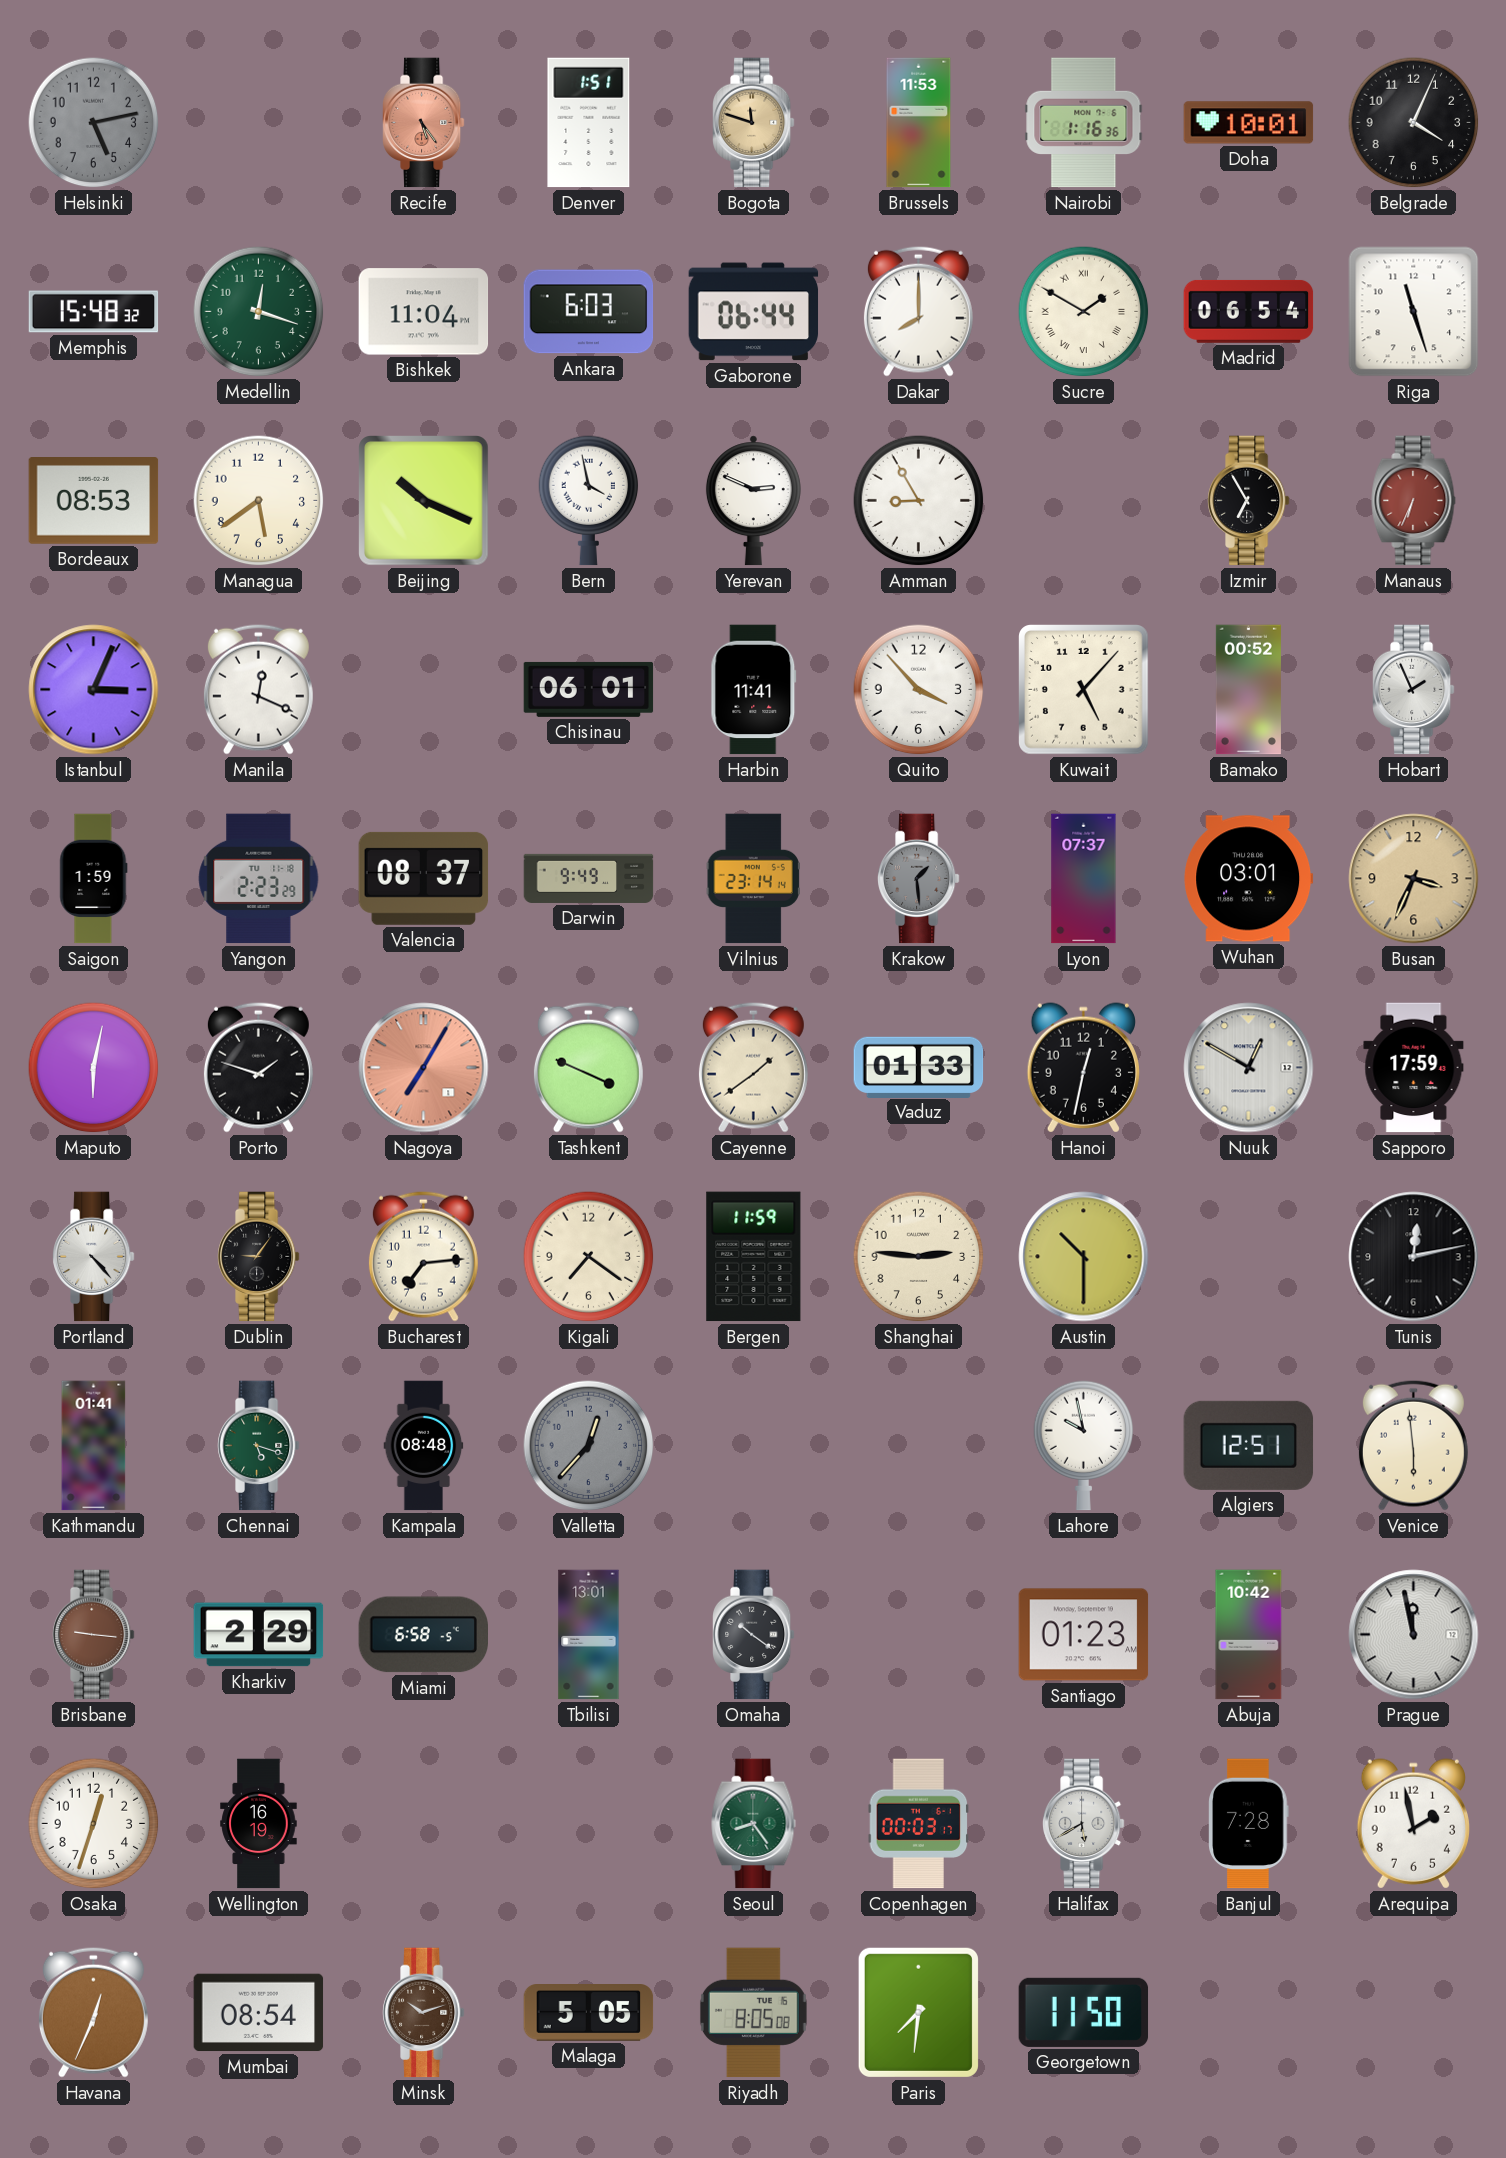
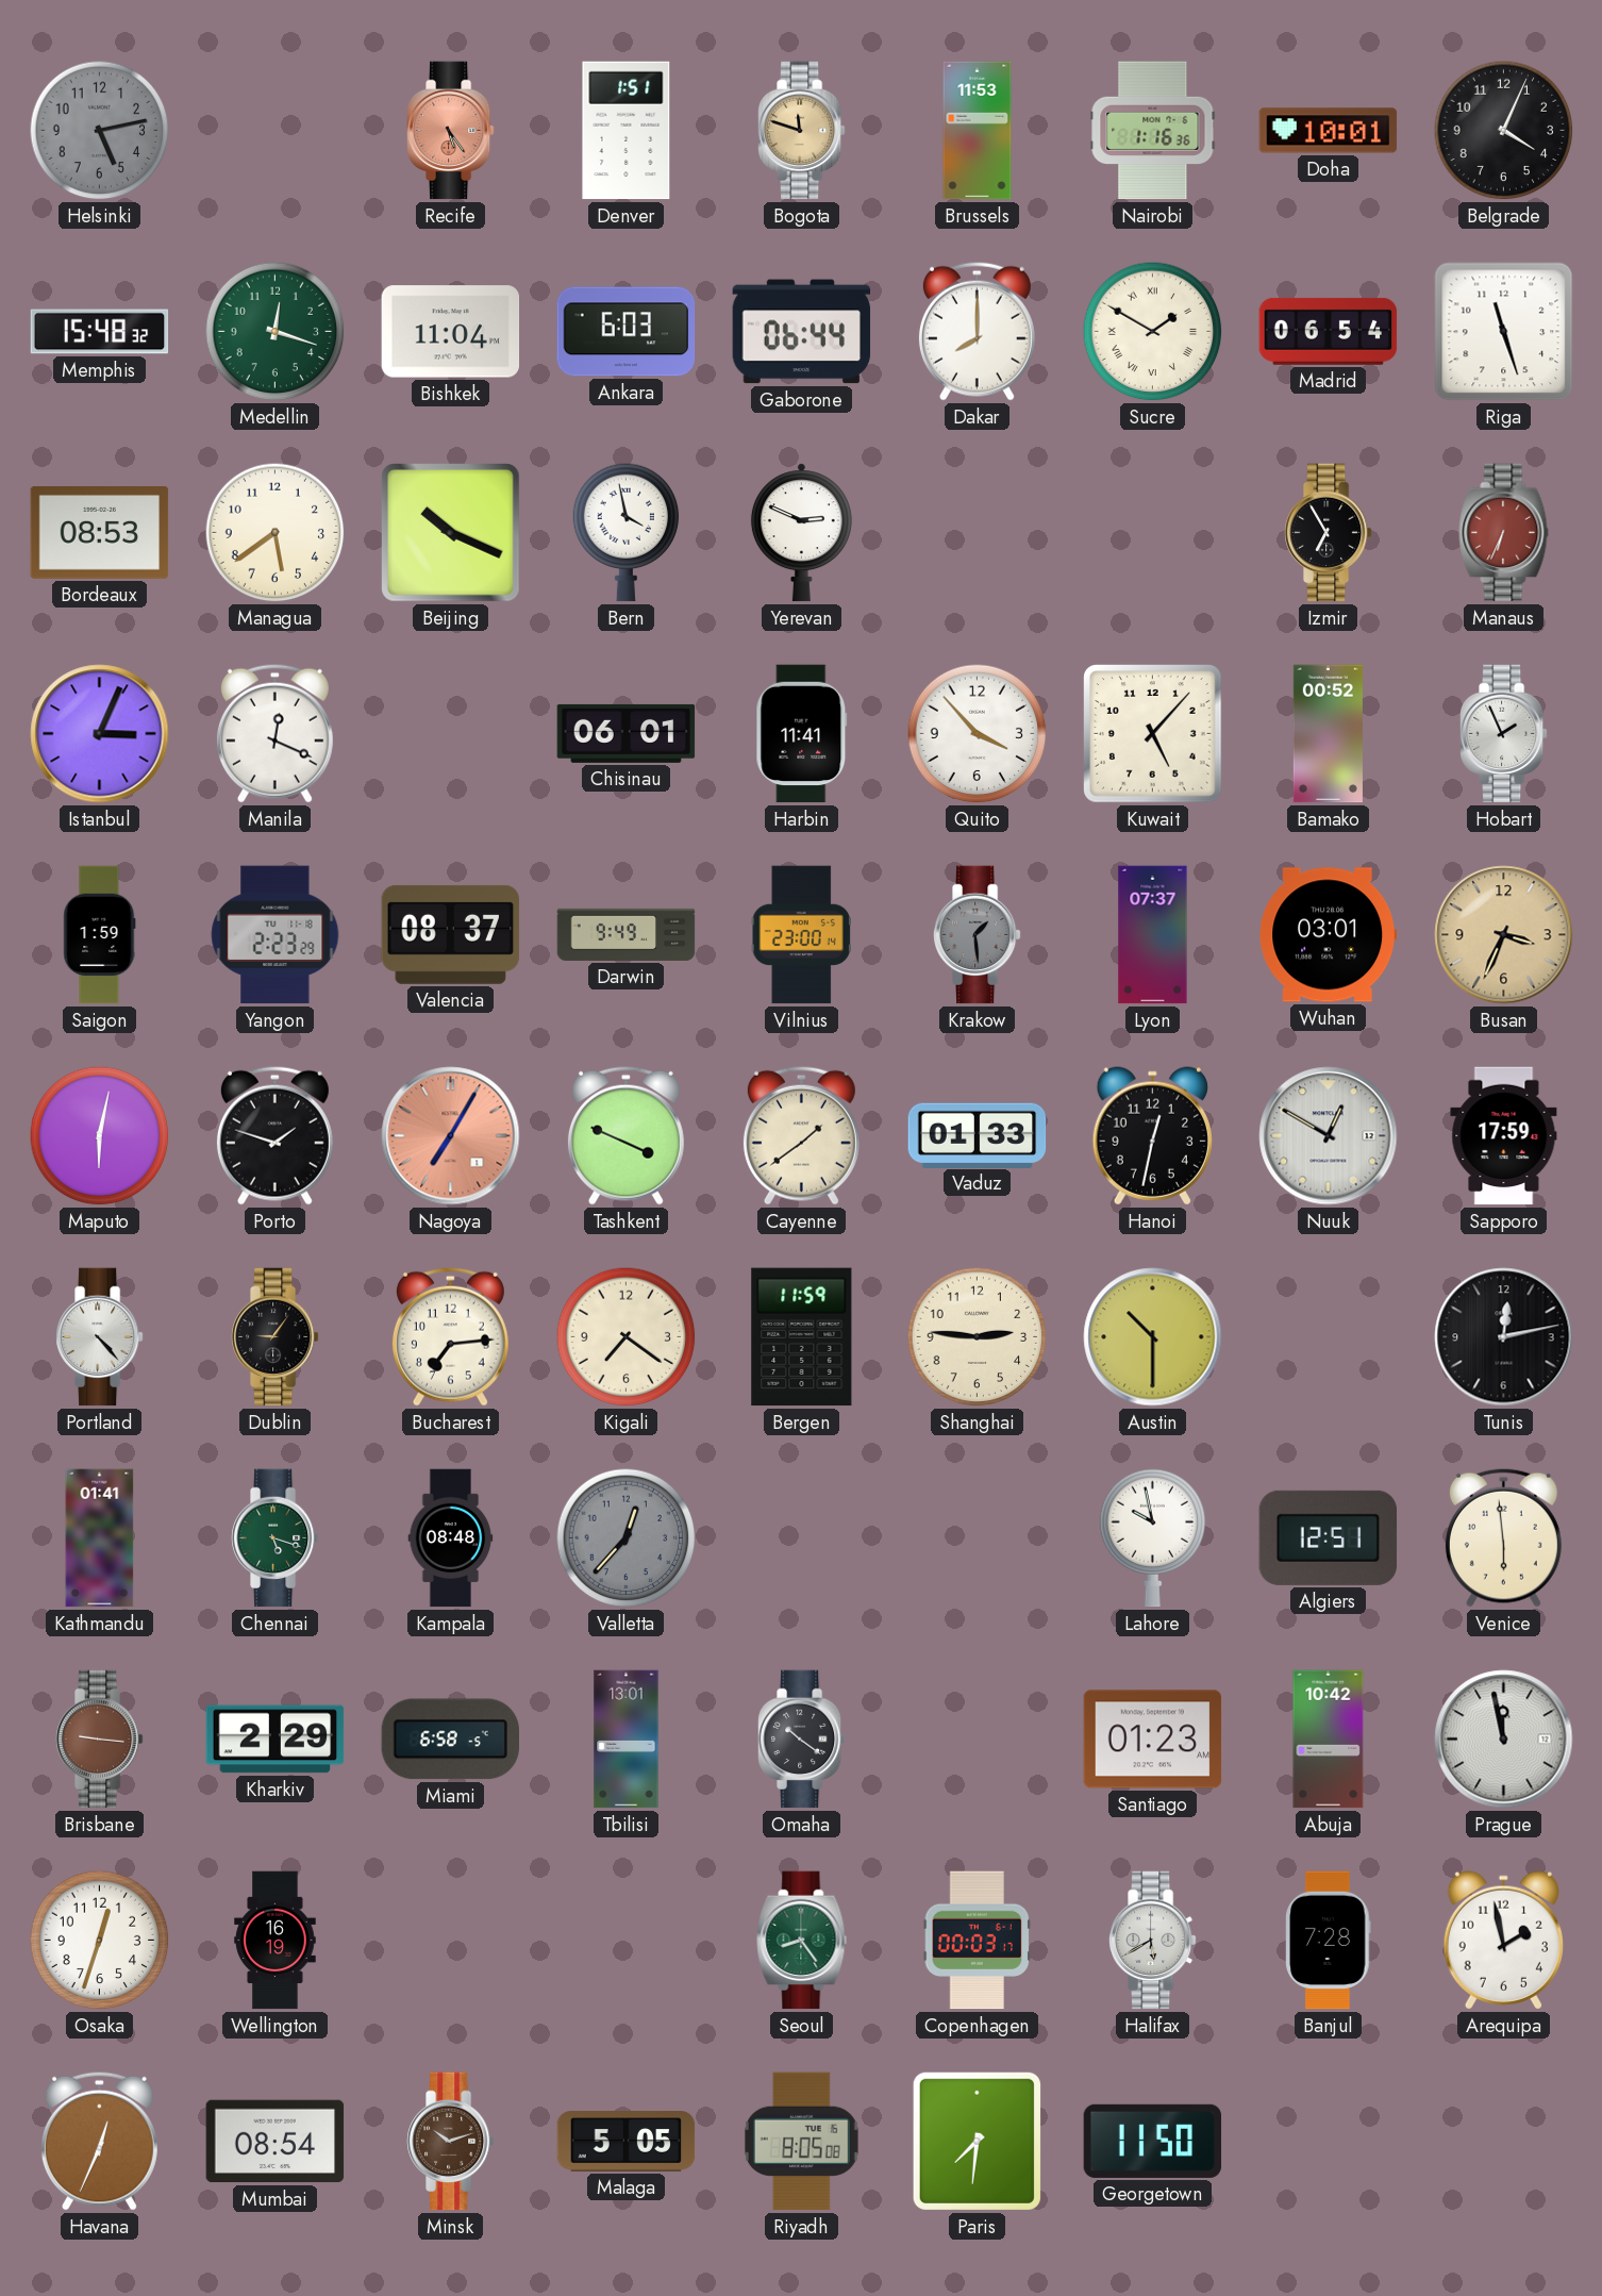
Amman: 8:55 -> none (919, 501)
Vilnius: 23:14 -> 23:00 (801, 935)
